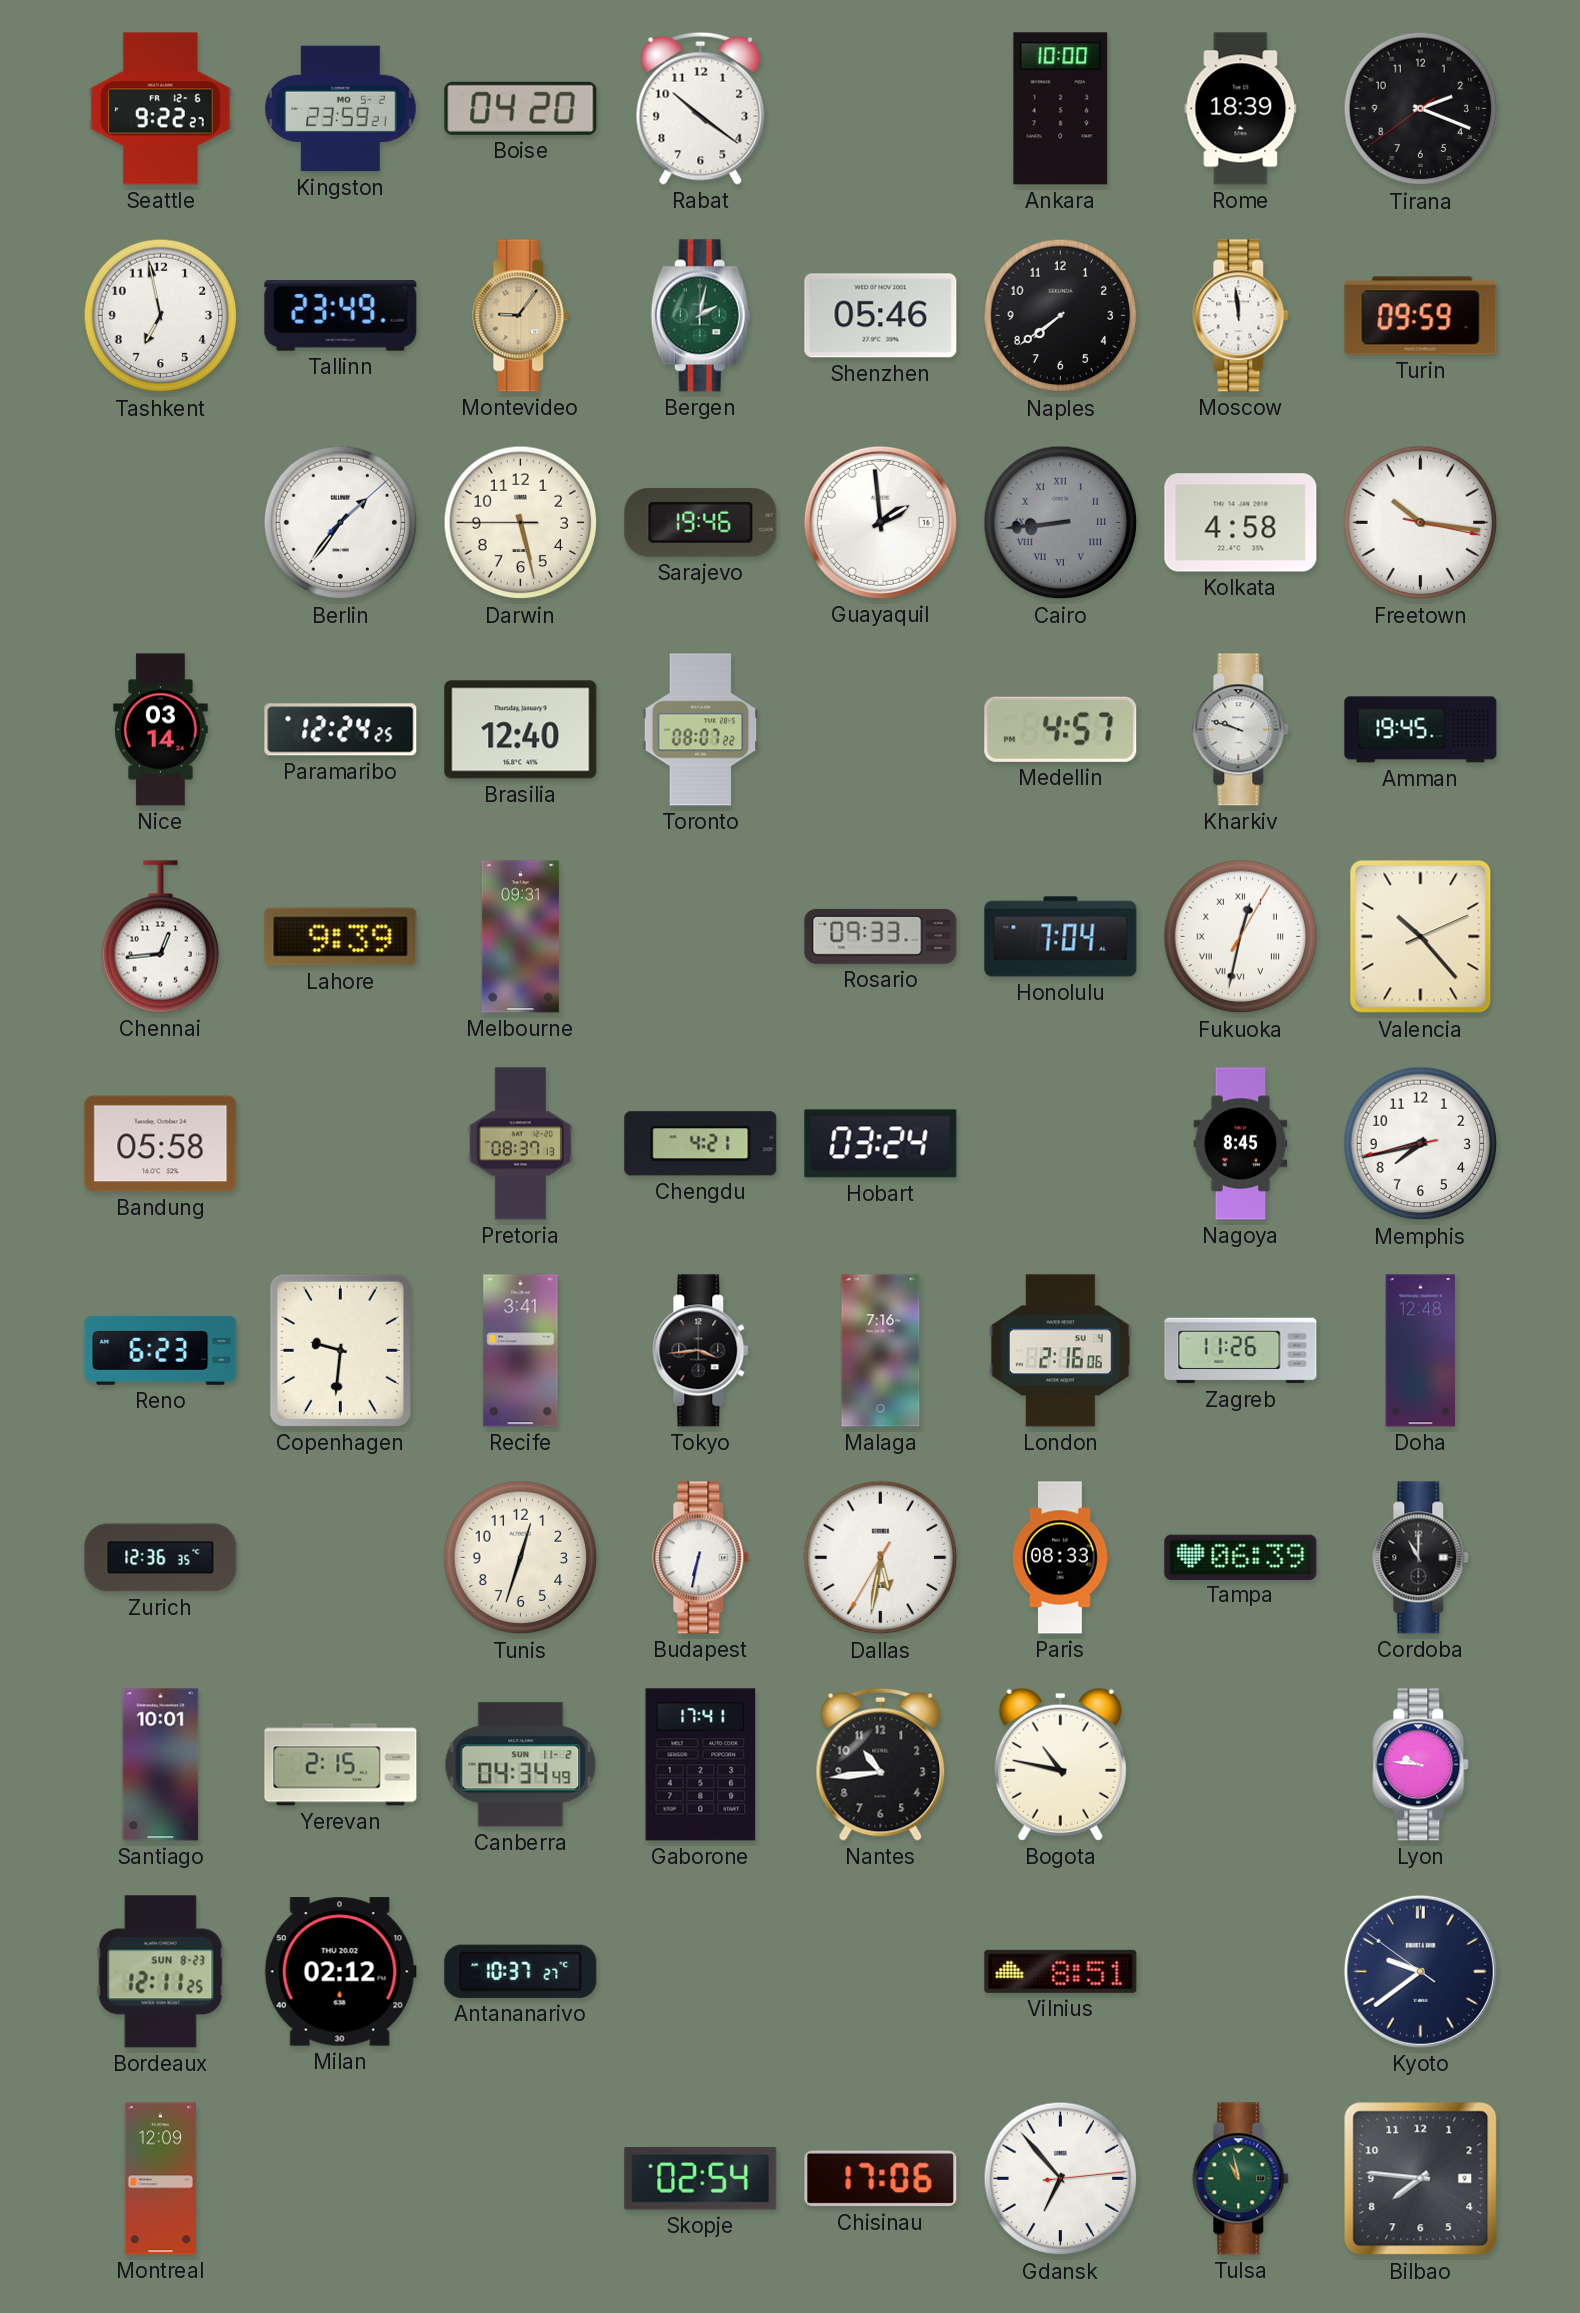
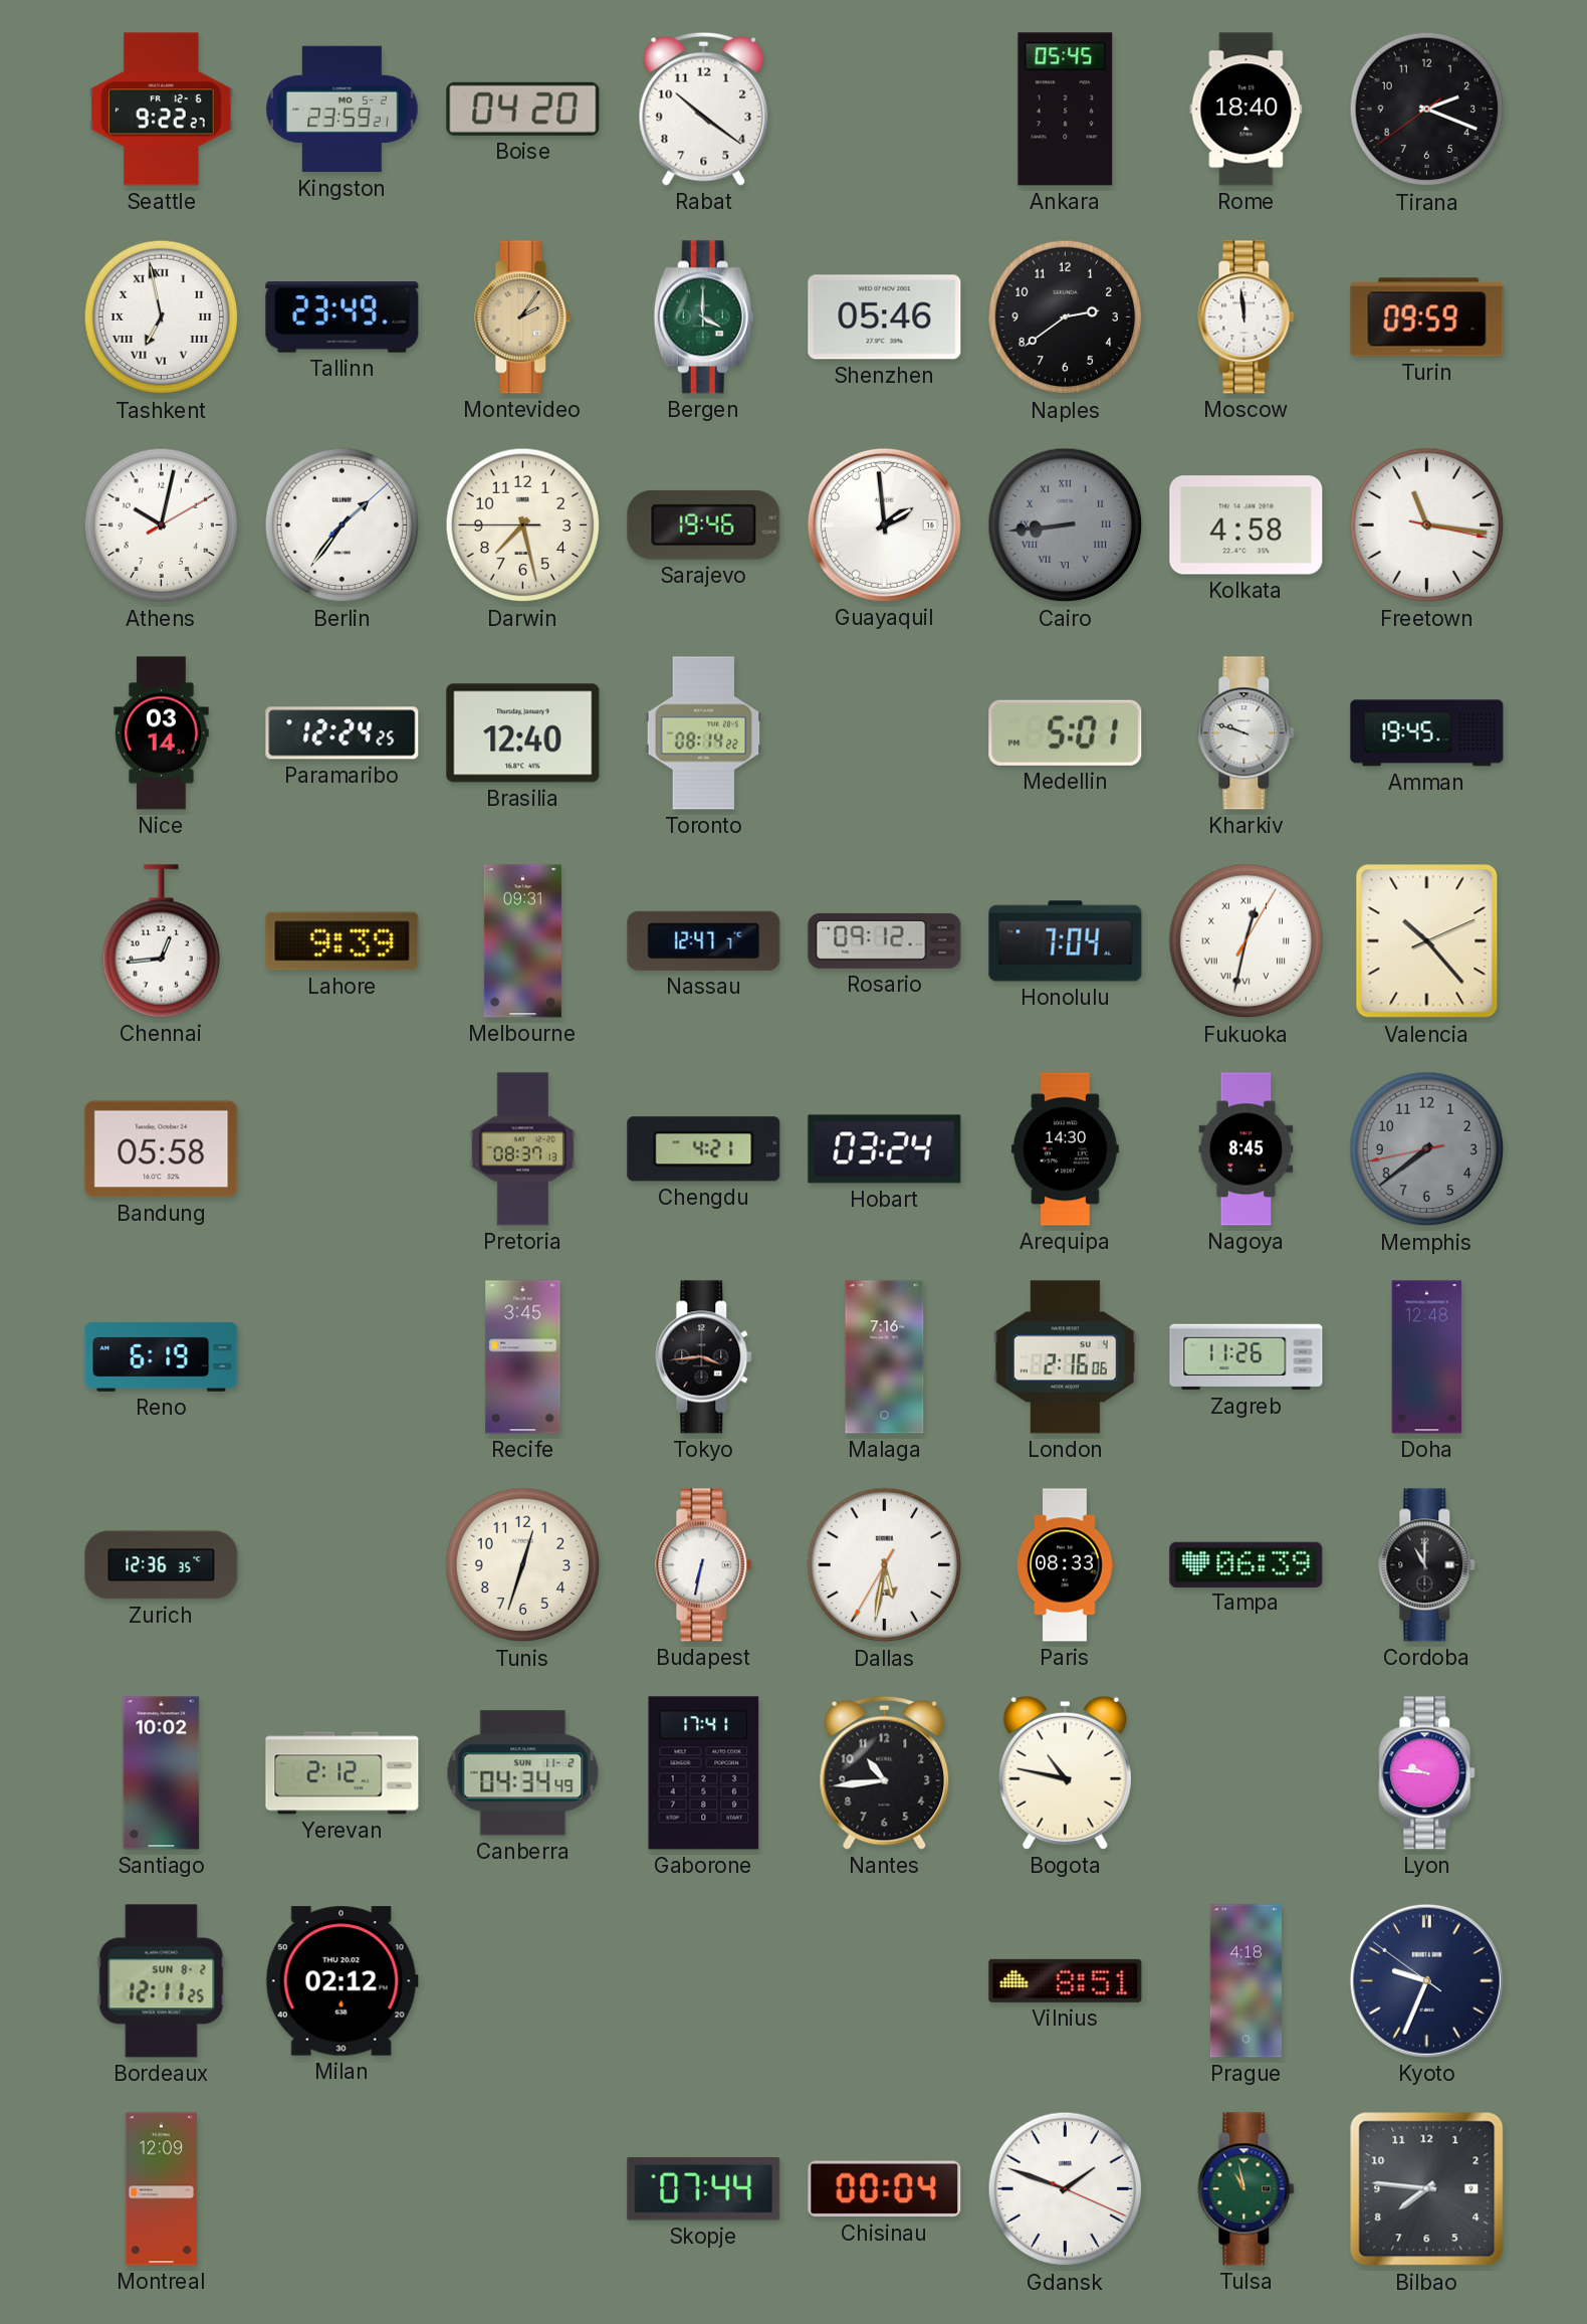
Ankara: 10:00 -> 05:45 (1066, 110)
Rome: 18:39 -> 18:40 (1246, 110)
Tashkent numerals: Arabic -> Roman (162, 318)
Montevideo: 9:06 -> 2:06 (523, 318)
Bergen: 2:02 -> 4:00 (703, 318)
Naples: 7:39 -> 2:39 (1066, 318)
Athens: none -> 10:02 (162, 525)
Darwin: 5:27 -> 7:27 (523, 525)
Freetown: 10:16 -> 11:16 (1427, 525)
Toronto: 08:07 -> 08:14 (704, 733)
Medellin: 4:57 -> 5:01 (1066, 732)
Nassau: none -> 12:47 (704, 940)
Rosario: 09:33 -> 09:12 (885, 940)
Arequipa: none -> 14:30 (1065, 1149)
Memphis: 7:42 -> 7:38 (1427, 1149)
Memphis dial: white -> grey (1427, 1149)
Reno: 6:23 -> 6:19 (162, 1356)
Copenhagen: 9:31 -> none (340, 1350)
Recife: 3:41 -> 3:45 (523, 1357)
Santiago: 10:01 -> 10:02 (162, 1773)
Yerevan: 2:15 -> 2:12 (343, 1773)
Bordeaux date: SUN 8-23 -> SUN 8-2 (162, 1981)
Antananarivo: 10:37 -> none (521, 1971)
Prague: none -> 4:18 (1245, 1981)
Kyoto: 9:38 -> 9:33 (1426, 1980)
Skopje: 02:54 -> 07:44 (704, 2188)
Chisinau: 17:06 -> 00:04 (885, 2189)
Gdansk: 6:53 -> 1:48 (1066, 2189)
